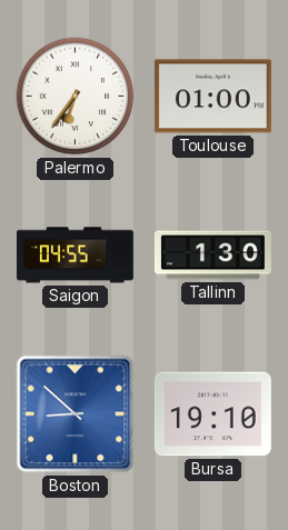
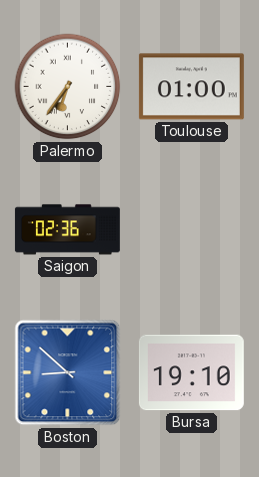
Saigon: 04:55 -> 02:36 (67, 230)
Tallinn: 1:30 -> none (212, 256)
